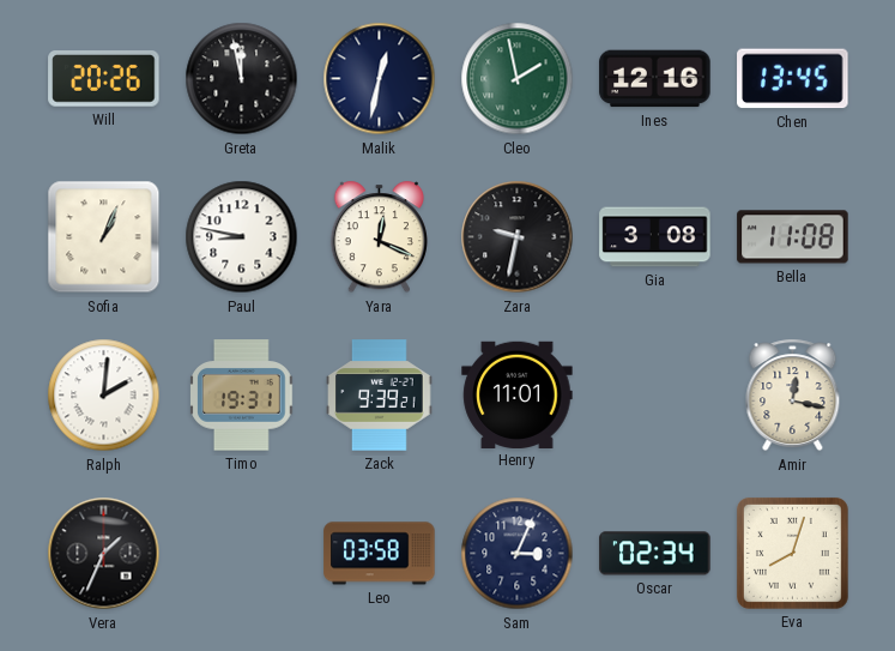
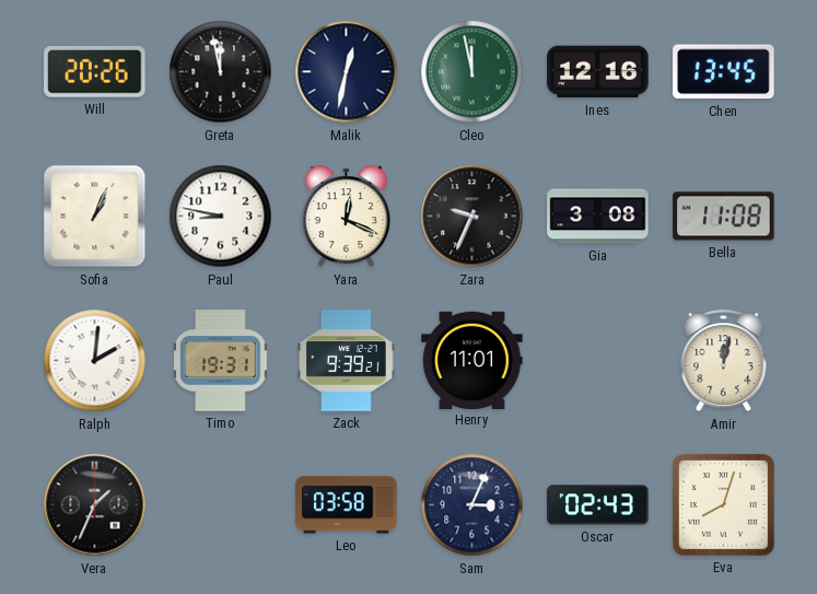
Cleo: 1:58 -> 11:58 (472, 72)
Zara: 9:32 -> 9:34 (472, 217)
Amir: 12:17 -> 12:02 (724, 361)
Oscar: 02:34 -> 02:43 (598, 505)
